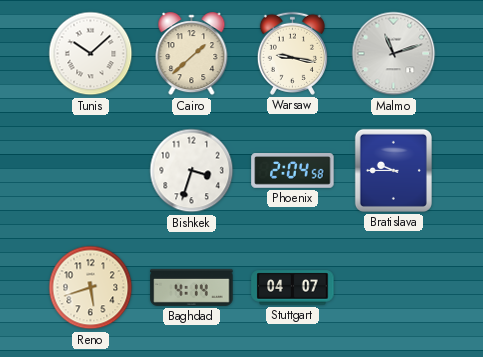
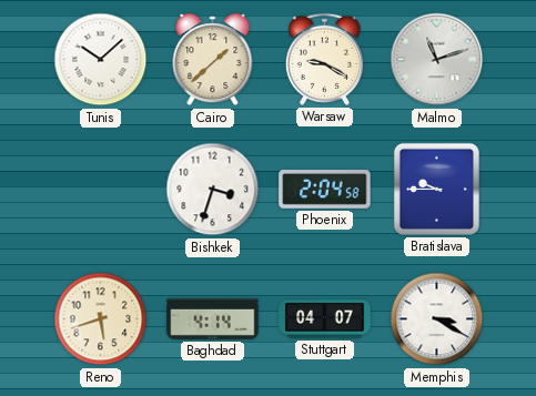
Warsaw: 9:17 -> 9:20 (324, 59)
Memphis: none -> 3:20 (437, 319)
